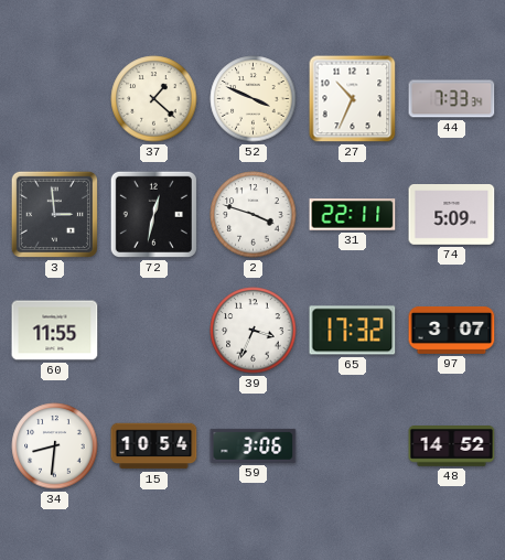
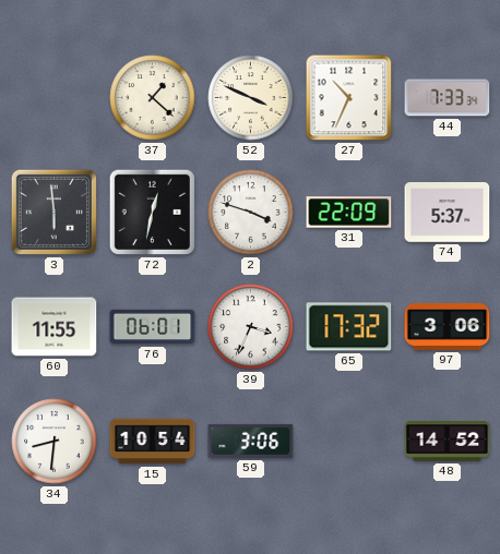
3: 2:59 -> 5:59 (53, 212)
31: 22:11 -> 22:09 (349, 213)
74: 5:09 -> 5:37 (448, 213)
76: none -> 06:01 (153, 327)
97: 3:07 -> 3:06 (448, 326)
